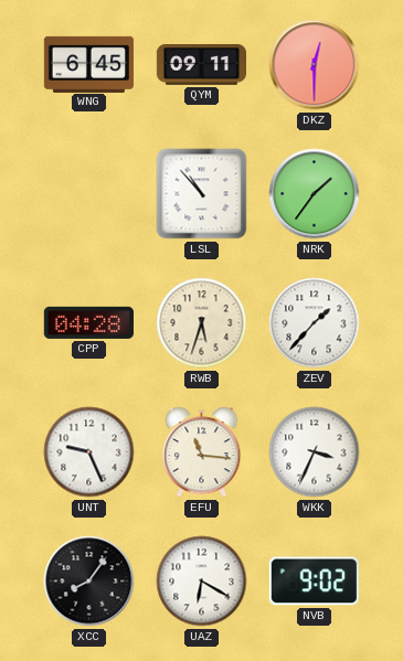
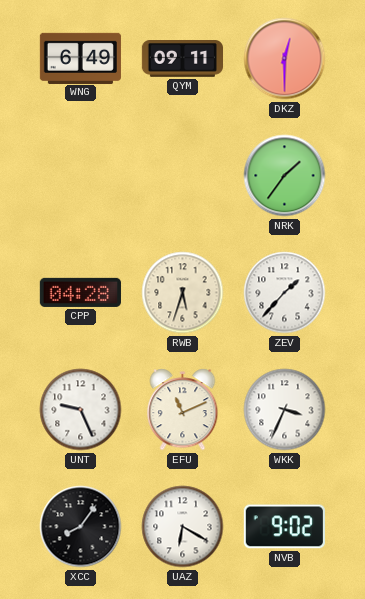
WNG: 6:45 -> 6:49 (80, 58)
LSL: 10:53 -> none (202, 194)
EFU: 11:16 -> 11:11 (183, 410)
